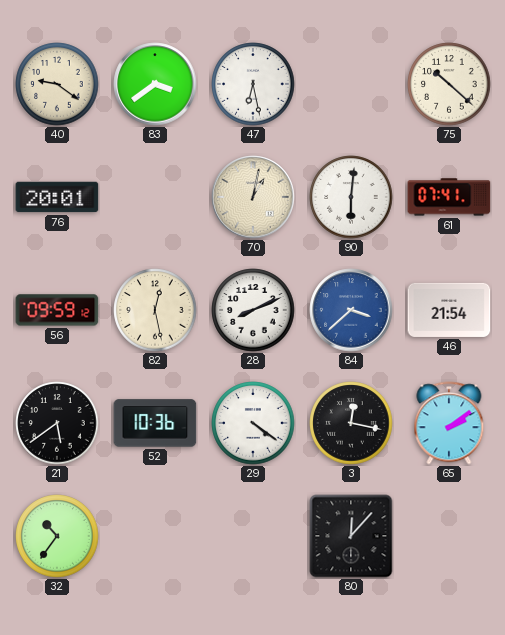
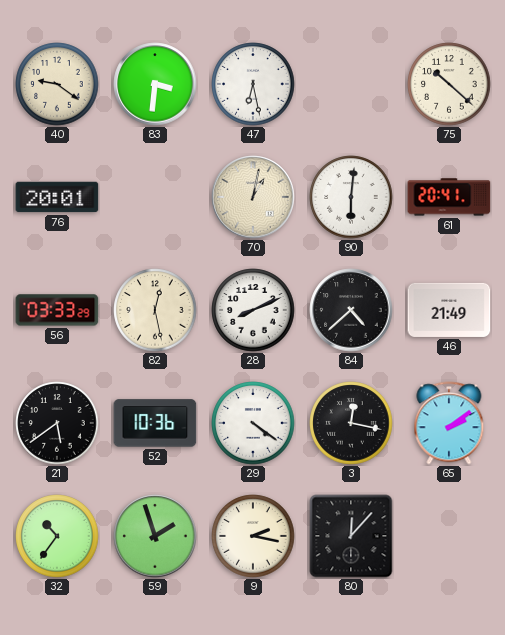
83: 3:39 -> 3:31 (155, 84)
61: 07:41 -> 20:41 (449, 197)
56: 09:59 -> 03:33 (57, 310)
84: 3:38 -> 4:38 (351, 310)
84 dial: blue -> black (351, 310)
46: 21:54 -> 21:49 (449, 310)
59: none -> 1:57 (155, 536)
9: none -> 2:17 (253, 536)
